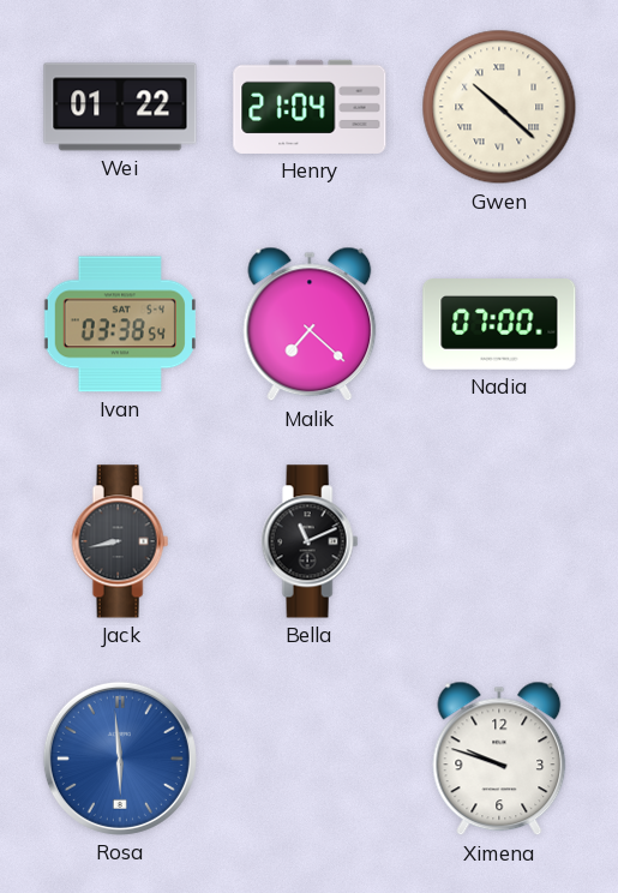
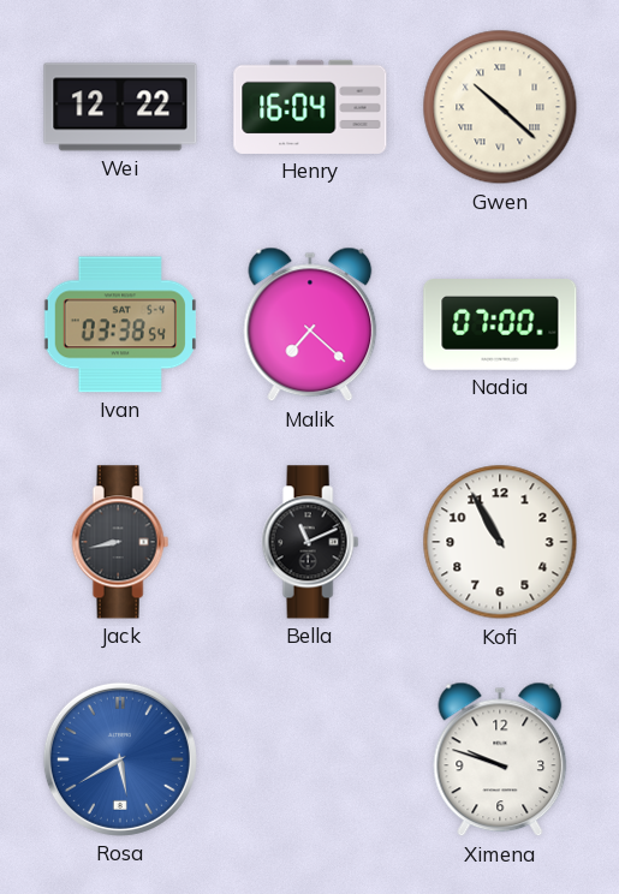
Wei: 01:22 -> 12:22 (120, 107)
Henry: 21:04 -> 16:04 (310, 107)
Kofi: none -> 10:55 (500, 542)
Rosa: 5:59 -> 5:40 (120, 759)
